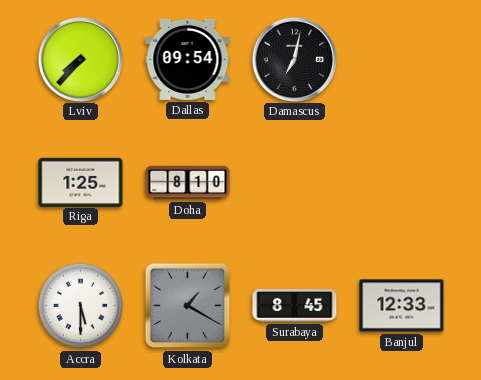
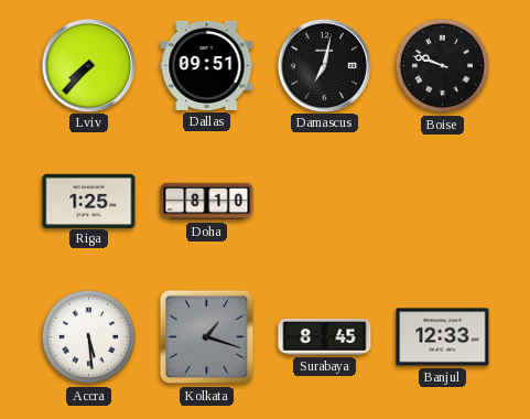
Dallas: 09:54 -> 09:51 (207, 65)
Boise: none -> 9:48 (443, 66)
Accra: 5:30 -> 5:29 (89, 337)
Kolkata: 1:20 -> 1:18 (207, 337)
